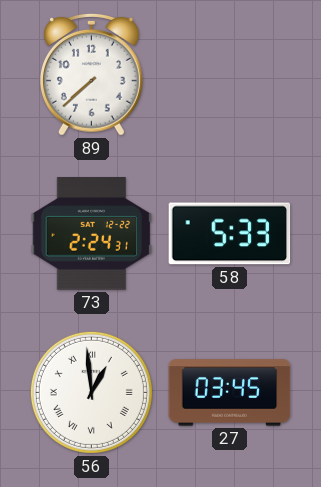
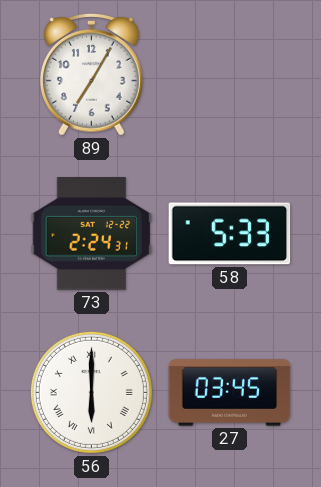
89: 7:38 -> 7:05 (91, 74)
56: 12:59 -> 6:00 (91, 392)
